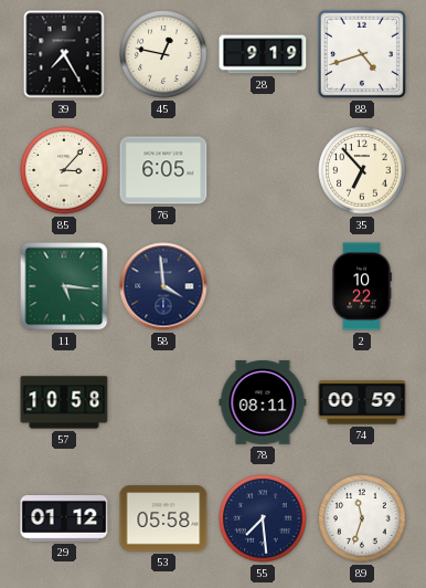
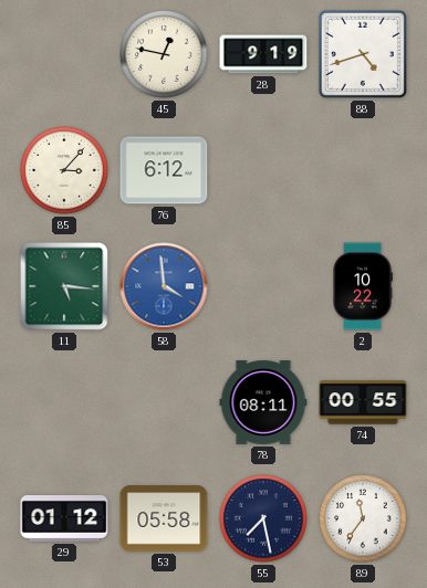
39: 7:25 -> none (64, 54)
76: 6:05 -> 6:12 (164, 170)
35: 6:53 -> none (362, 170)
58 dial: navy -> blue (164, 286)
57: 10:58 -> none (64, 402)
74: 00:59 -> 00:55 (363, 402)
55: 7:29 -> 7:28 (263, 518)
89: 11:33 -> 11:36 (363, 518)
